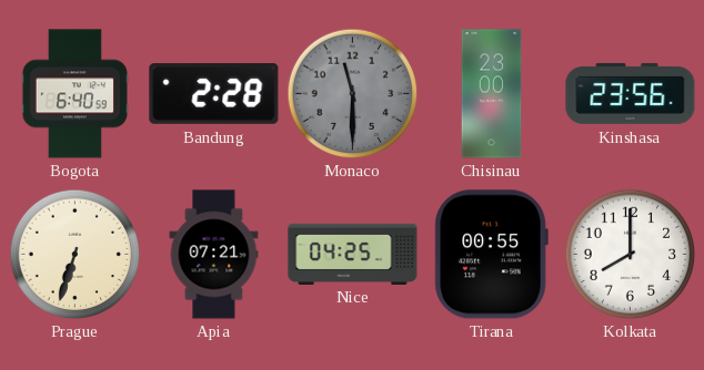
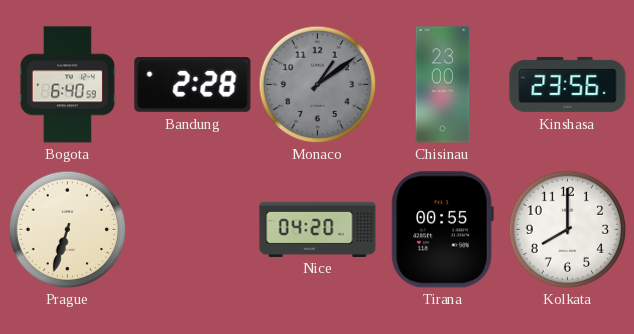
Monaco: 11:30 -> 1:09 (317, 84)
Apia: 07:21 -> none (214, 255)
Nice: 04:25 -> 04:20 (318, 229)
